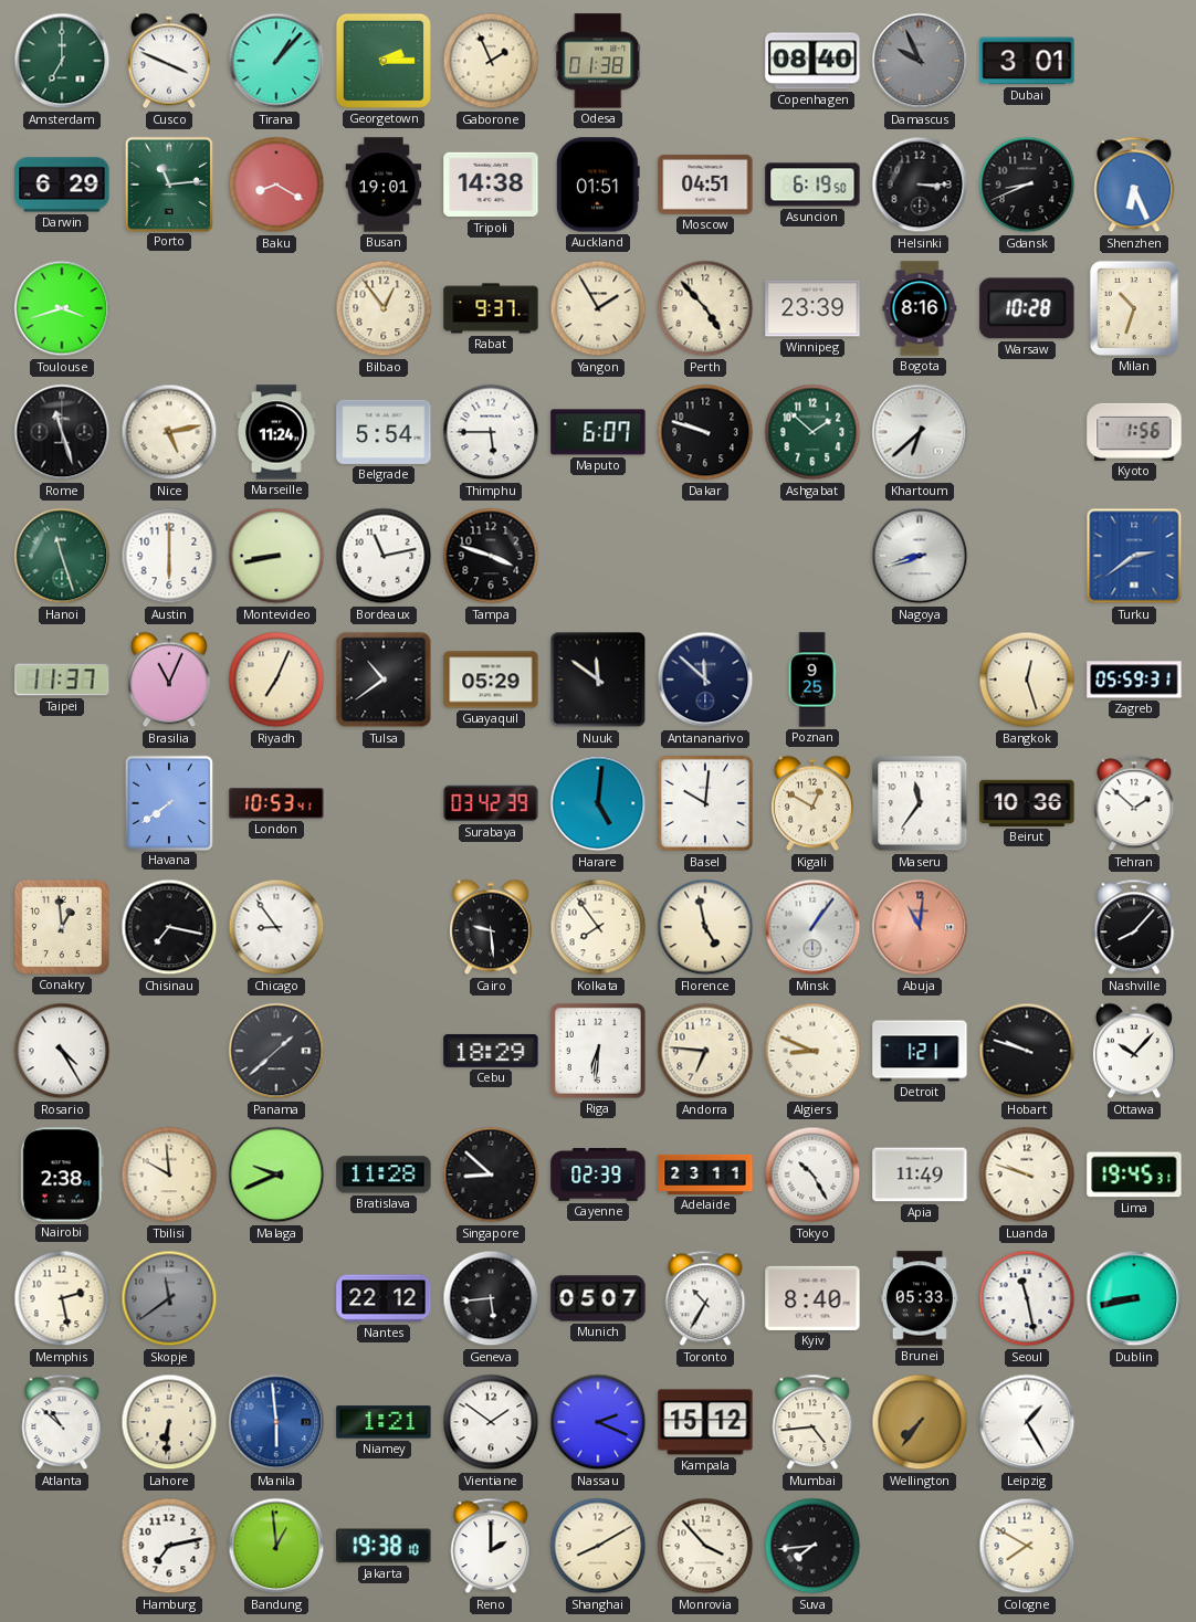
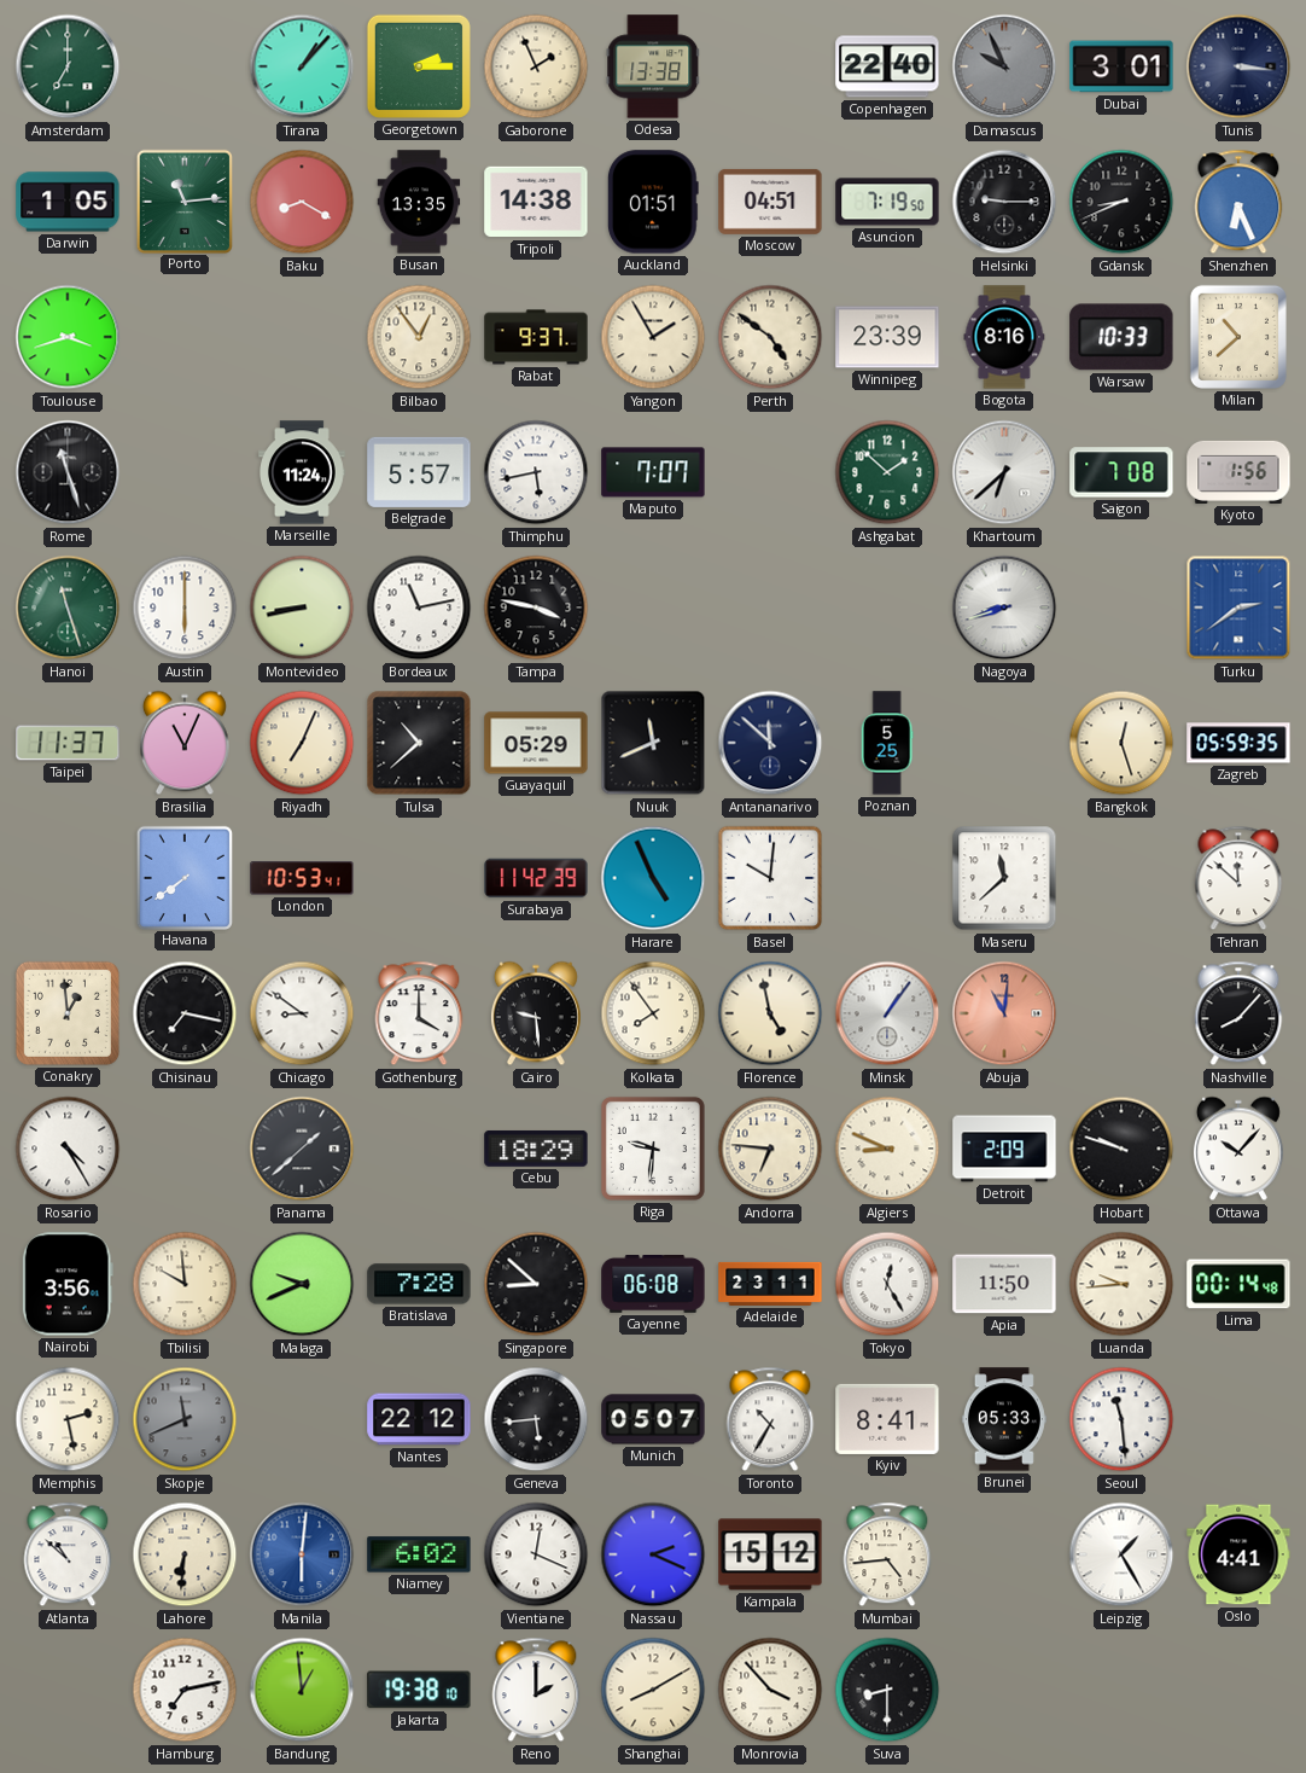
Cusco: 3:49 -> none (169, 61)
Odesa: 01:38 -> 13:38 (653, 66)
Copenhagen: 08:40 -> 22:40 (887, 66)
Tunis: none -> 3:16 (1238, 66)
Darwin: 6:29 -> 1:05 (68, 202)
Busan: 19:01 -> 13:35 (419, 202)
Asuncion: 6:19 -> 7:19 (887, 202)
Helsinki: 3:15 -> 9:15 (1004, 202)
Perth: 4:53 -> 4:51 (770, 337)
Warsaw: 10:28 -> 10:33 (1121, 337)
Milan: 10:33 -> 10:38 (1238, 337)
Nice: 5:13 -> none (169, 432)
Belgrade: 5:54 -> 5:57 (419, 472)
Thimphu: 5:45 -> 5:43 (536, 472)
Maputo: 6:07 -> 7:07 (653, 472)
Dakar: 9:48 -> none (705, 432)
Saigon: none -> 7:08 (1121, 472)
Tampa: 3:48 -> 3:47 (536, 608)
Tulsa: 10:39 -> 10:38 (419, 743)
Nuuk: 11:51 -> 11:41 (653, 743)
Poznan: 9:25 -> 5:25 (887, 743)
Zagreb: 05:59:31 -> 05:59:35 (1238, 743)
Surabaya: 03:42 -> 11:42 (536, 878)
Harare: 5:01 -> 4:56 (653, 878)
Kigali: 12:50 -> none (812, 803)
Maseru: 11:36 -> 11:38 (1004, 878)
Beirut: 10:36 -> none (1027, 803)
Tehran: 1:52 -> 11:52 (1238, 878)
Chicago: 8:54 -> 8:51 (302, 1013)
Gothenburg: none -> 4:00 (419, 1013)
Riga: 6:31 -> 9:31 (653, 1149)
Detroit: 1:21 -> 2:09 (1004, 1149)
Nairobi: 2:38 -> 3:56 (68, 1284)
Bratislava: 11:28 -> 7:28 (419, 1284)
Cayenne: 02:39 -> 06:08 (653, 1285)
Tokyo: 10:25 -> 12:25 (887, 1284)
Apia: 11:49 -> 11:50 (1004, 1284)
Luanda: 9:48 -> 9:44 (1121, 1284)
Lima: 19:45 -> 00:14 (1238, 1284)
Skopje: 11:39 -> 11:41 (185, 1419)
Kyiv: 8:40 -> 8:41 (887, 1419)
Seoul: 11:28 -> 11:29 (1121, 1419)
Dublin: 8:43 -> none (1134, 1298)
Manila: 5:59 -> 6:01 (302, 1554)
Niamey: 1:21 -> 6:02 (419, 1554)
Vientiane: 1:51 -> 12:19 (536, 1554)
Wellington: 7:36 -> none (920, 1422)
Oslo: none -> 4:41 (1238, 1554)
Suva: 7:44 -> 8:30 (887, 1690)
Cologne: 7:50 -> none (1027, 1546)
